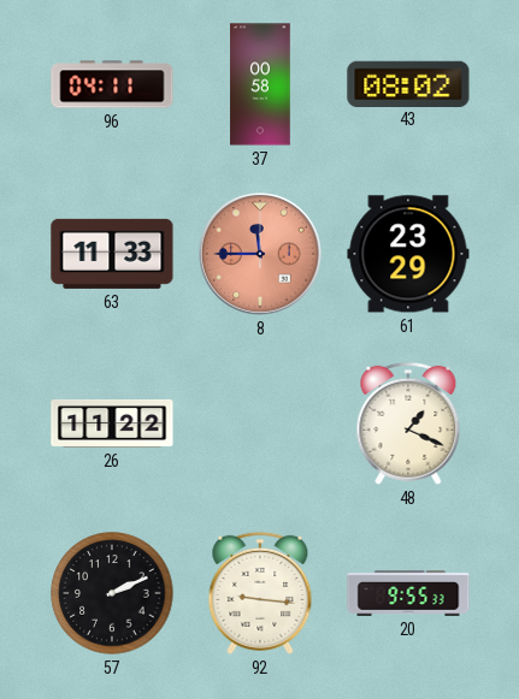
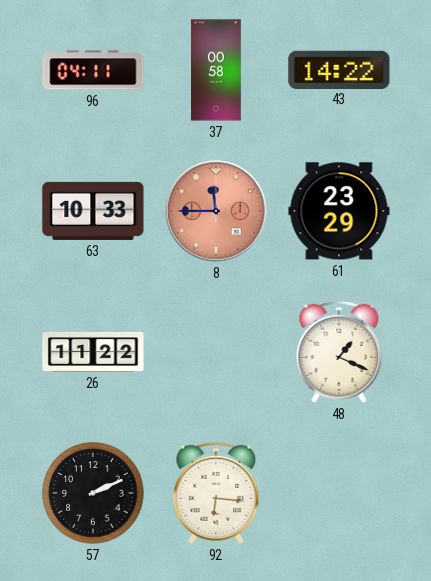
43: 08:02 -> 14:22 (339, 69)
63: 11:33 -> 10:33 (93, 211)
92: 9:16 -> 6:16 (216, 493)
20: 9:55 -> none (408, 593)
